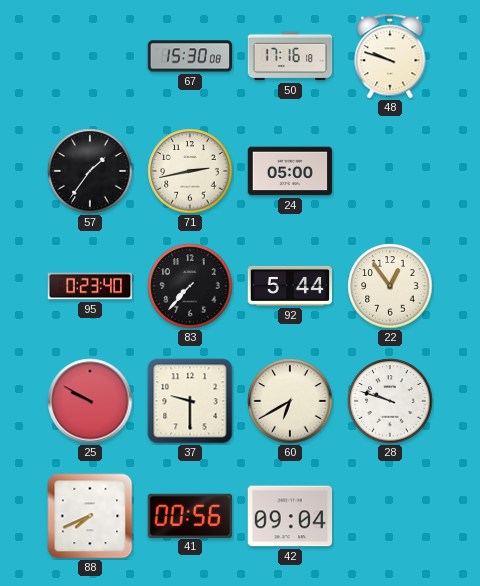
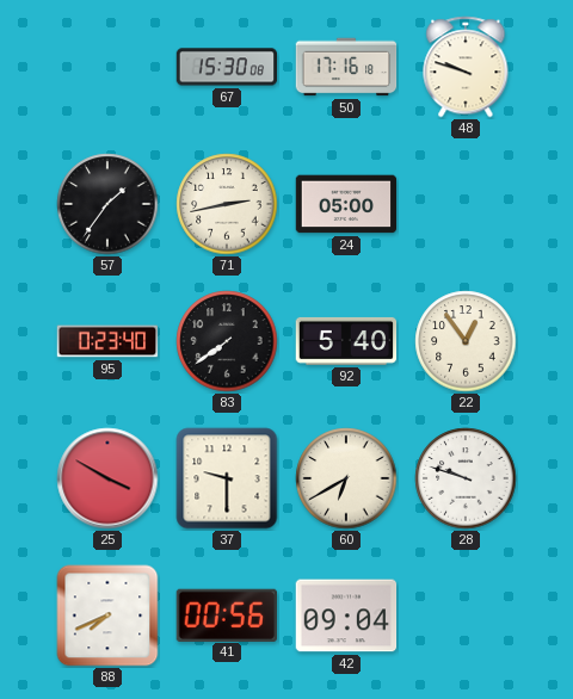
83: 7:37 -> 7:39 (227, 341)
92: 5:44 -> 5:40 (346, 341)
25: 9:50 -> 3:50 (107, 478)
